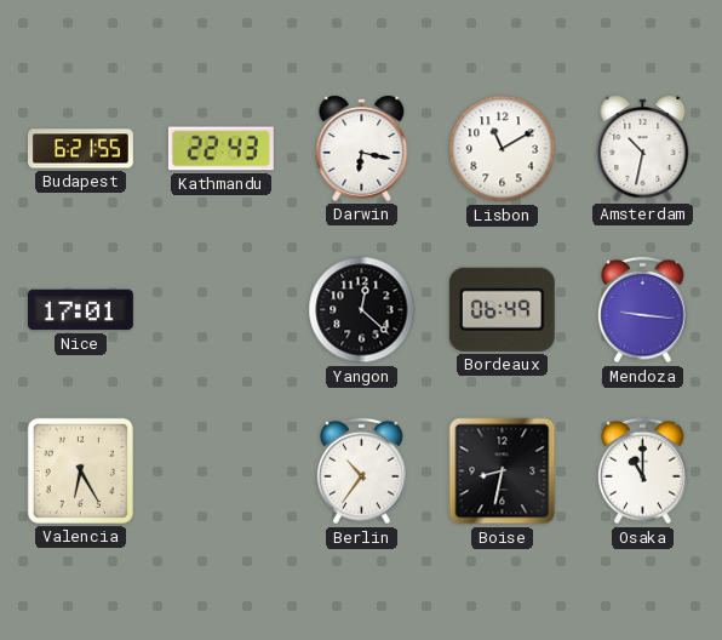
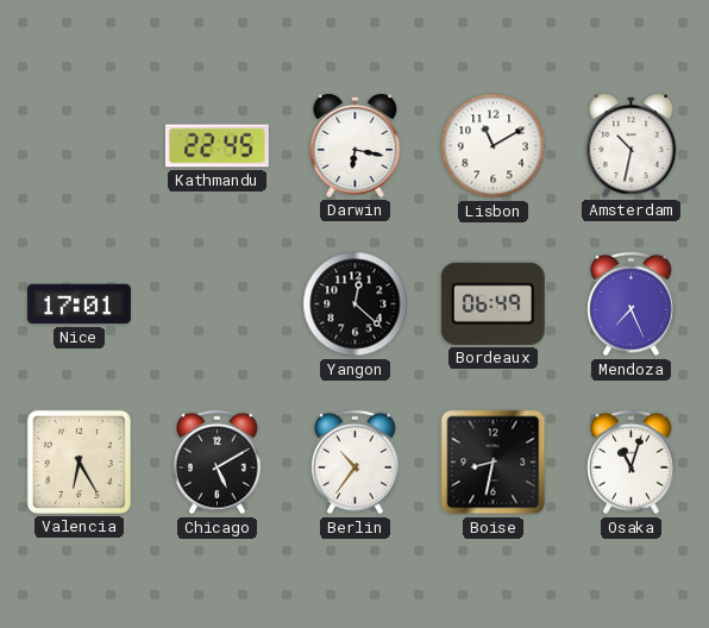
Budapest: 6:21 -> none (81, 149)
Kathmandu: 22:43 -> 22:45 (217, 146)
Mendoza: 9:16 -> 7:26 (632, 304)
Chicago: none -> 5:10 (218, 463)
Osaka: 11:00 -> 11:03 (632, 463)
